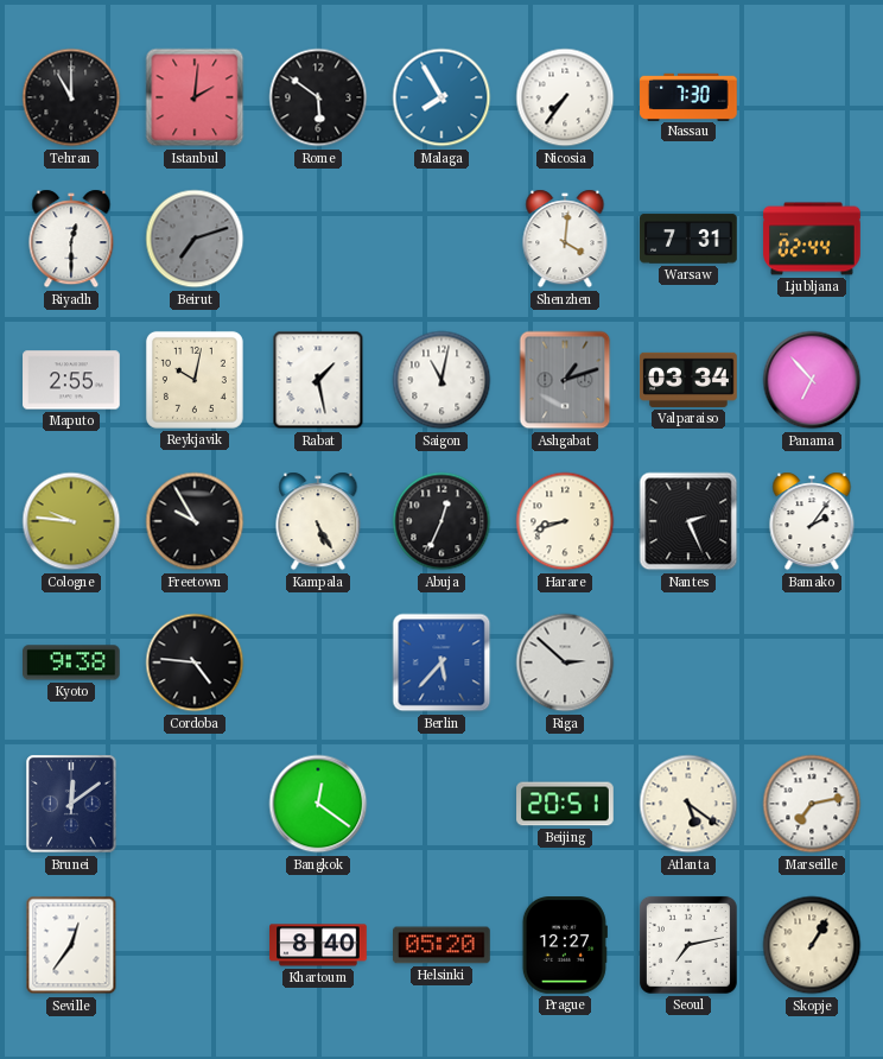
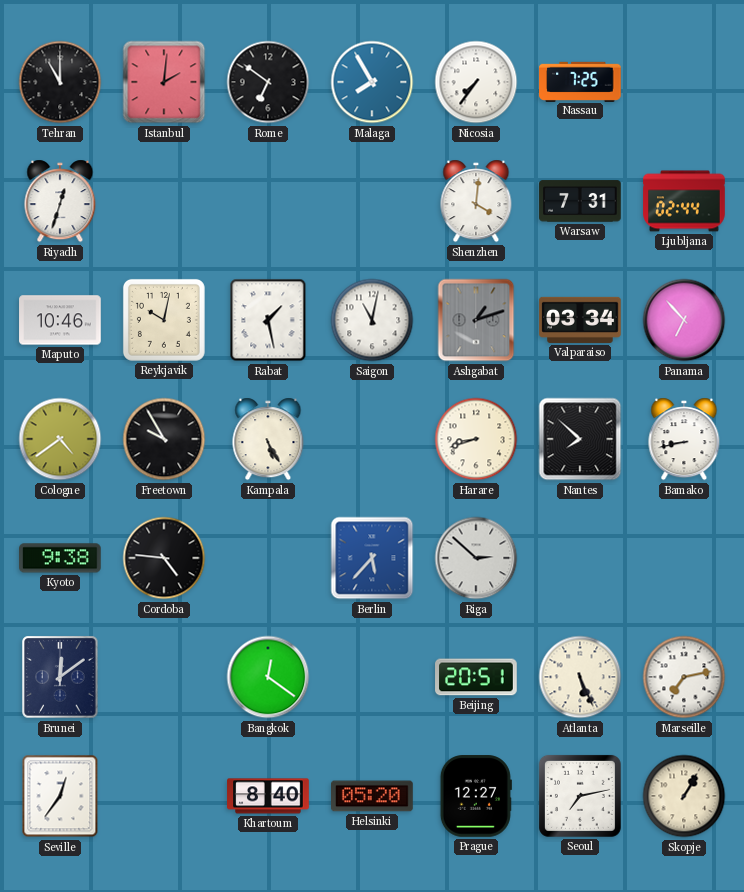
Rome: 5:51 -> 6:51 (268, 82)
Nassau: 7:30 -> 7:25 (580, 81)
Riyadh: 12:30 -> 12:33 (60, 201)
Beirut: 7:12 -> none (195, 239)
Maputo: 2:55 -> 10:46 (60, 320)
Cologne: 9:46 -> 4:39 (60, 439)
Abuja: 12:34 -> none (441, 521)
Nantes: 2:26 -> 7:52 (580, 439)
Bamako: 2:06 -> 8:43 (684, 439)
Atlanta: 5:21 -> 5:26 (580, 677)
